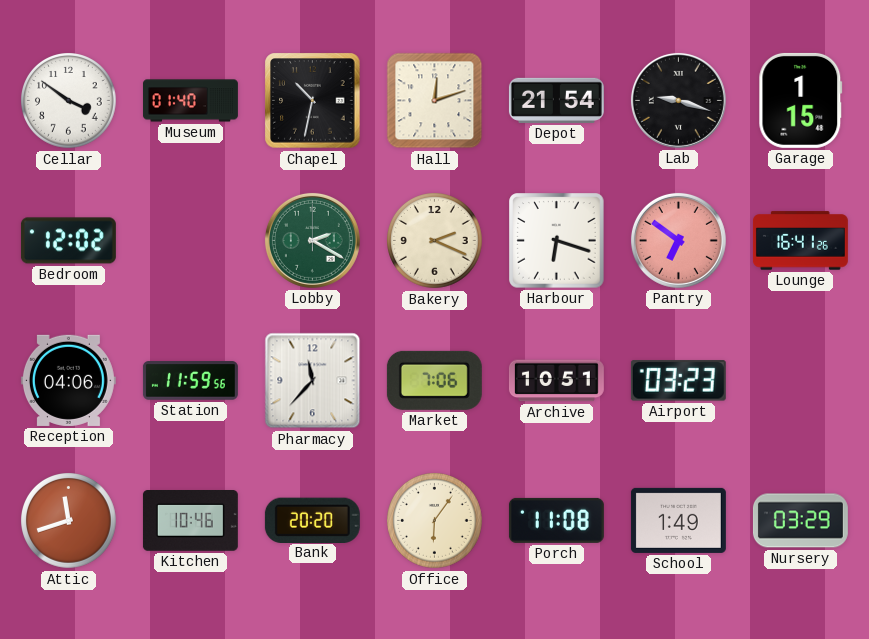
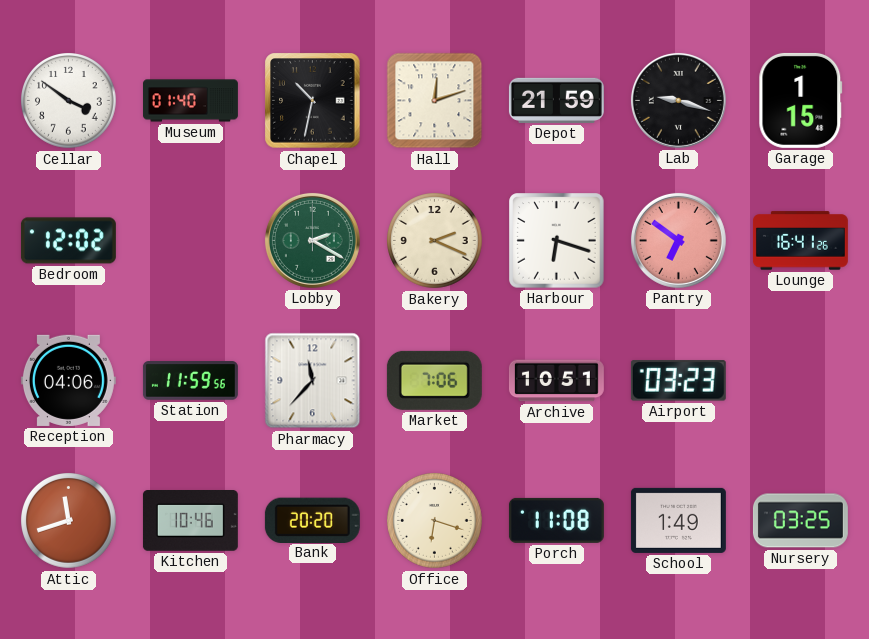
Depot: 21:54 -> 21:59 (556, 100)
Office: 6:06 -> 6:18 (435, 521)
Nursery: 03:29 -> 03:25 (800, 521)
